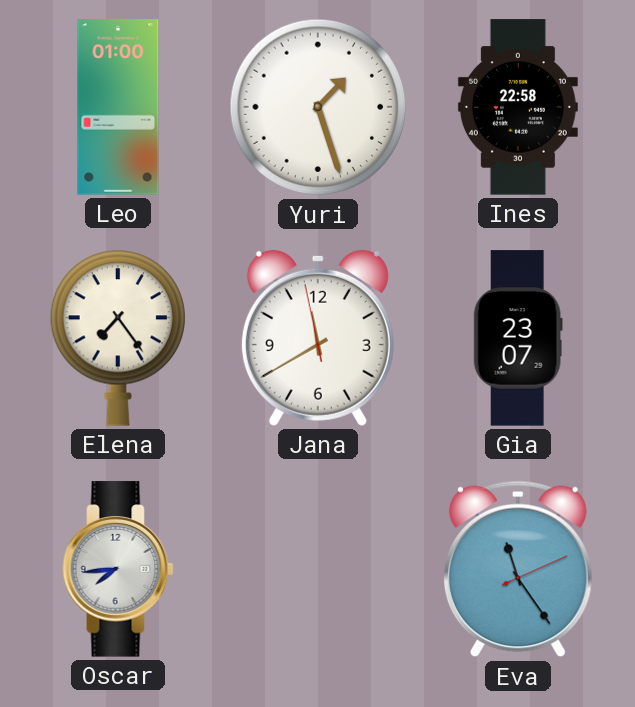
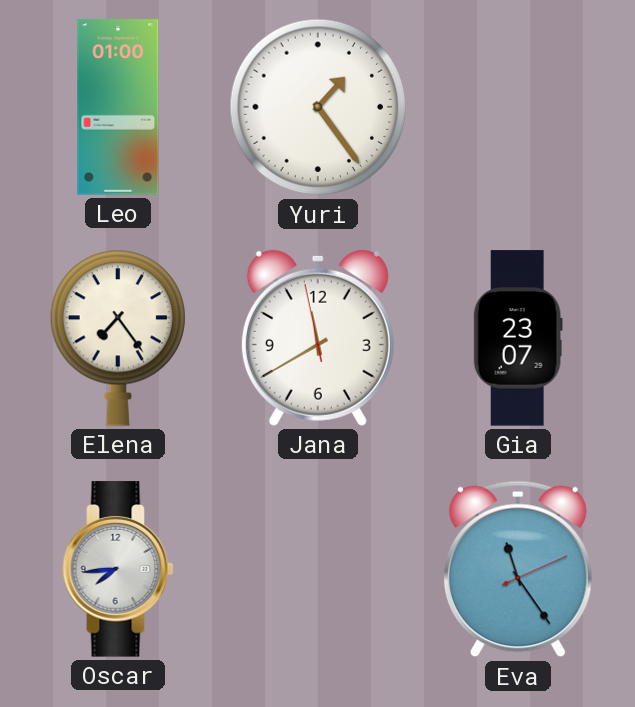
Yuri: 1:27 -> 1:24 (318, 107)
Ines: 22:58 -> none (518, 107)
